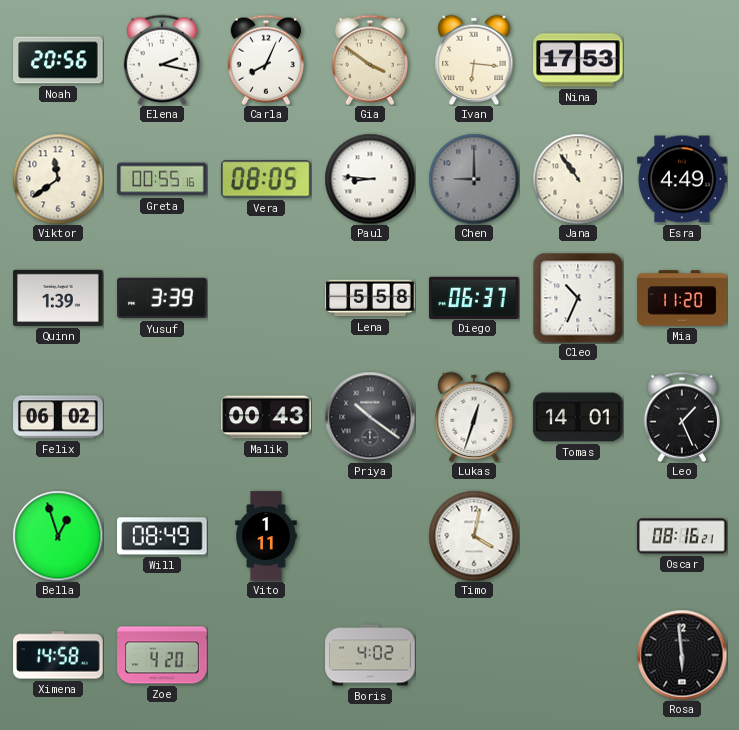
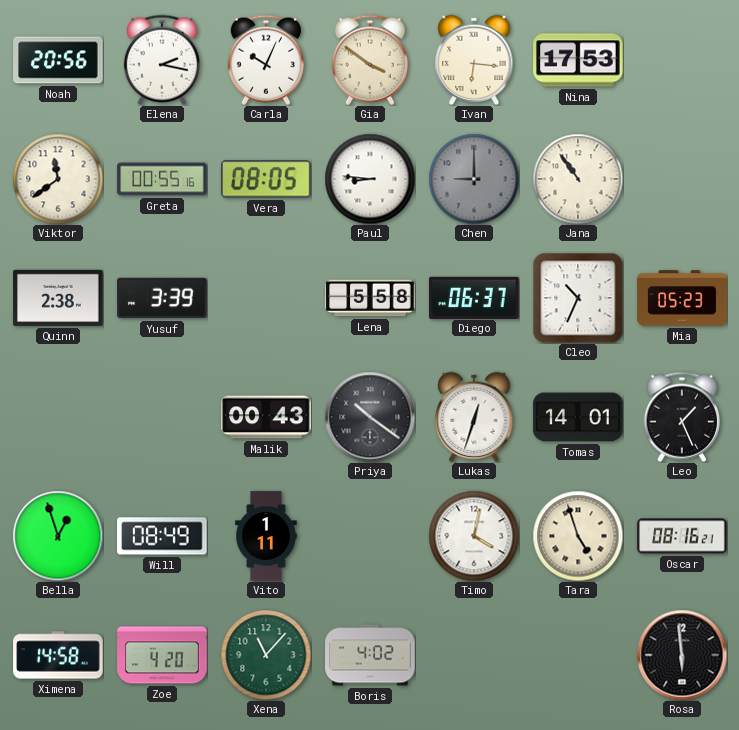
Carla: 8:04 -> 10:04 (266, 60)
Esra: 4:49 -> none (682, 179)
Quinn: 1:39 -> 2:38 (58, 298)
Mia: 11:20 -> 05:23 (682, 298)
Felix: 06:02 -> none (58, 417)
Tara: none -> 4:57 (578, 536)
Xena: none -> 11:07 (266, 655)
